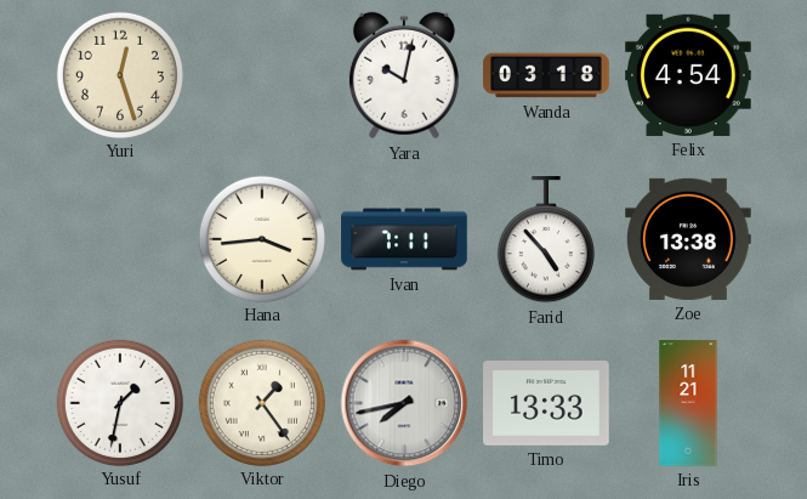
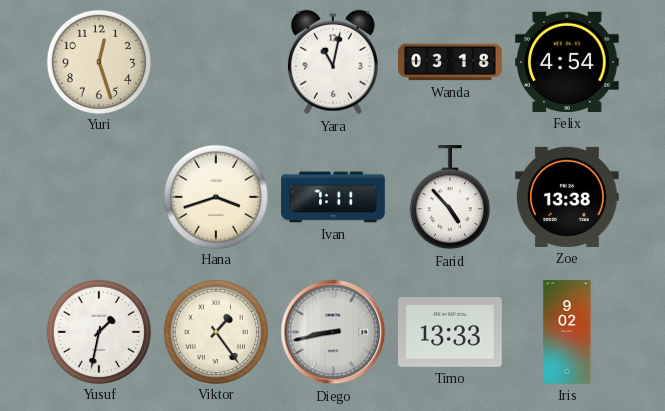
Yara: 10:02 -> 11:02 (333, 62)
Hana: 3:44 -> 3:42 (215, 196)
Diego: 7:43 -> 8:43 (333, 332)
Iris: 11:21 -> 9:02 (567, 332)
